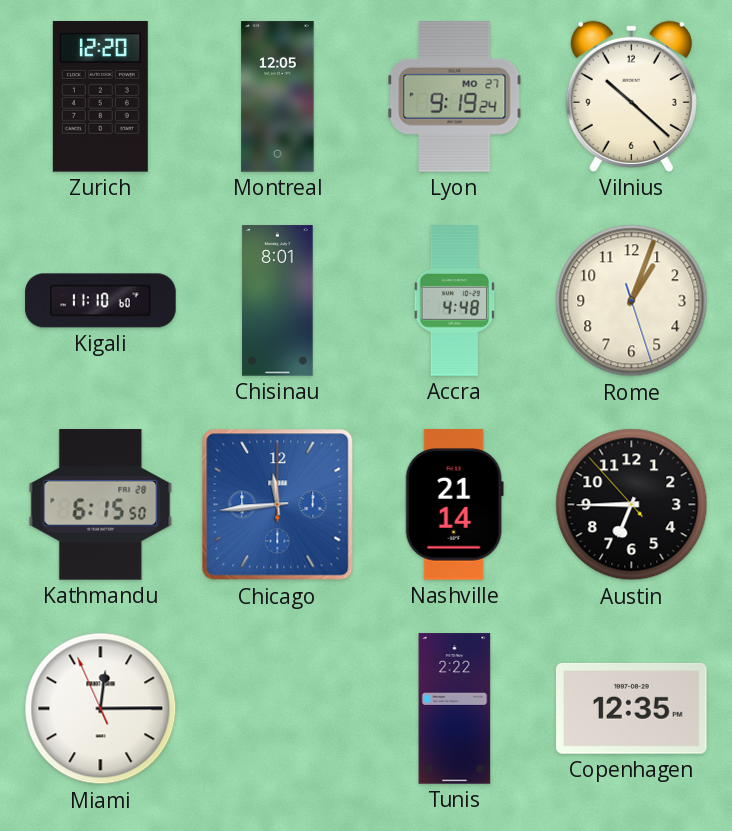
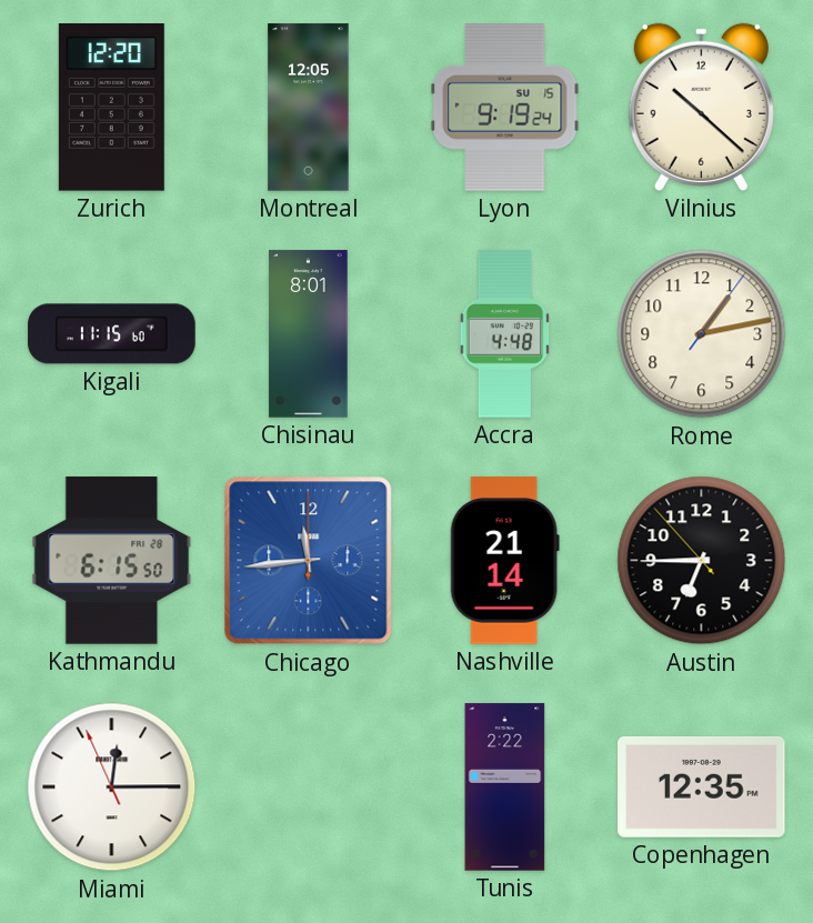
Lyon date: MO 27 -> SU 15 (505, 108)
Kigali: 11:10 -> 11:15 (112, 334)
Rome: 1:03 -> 1:13 (702, 334)
